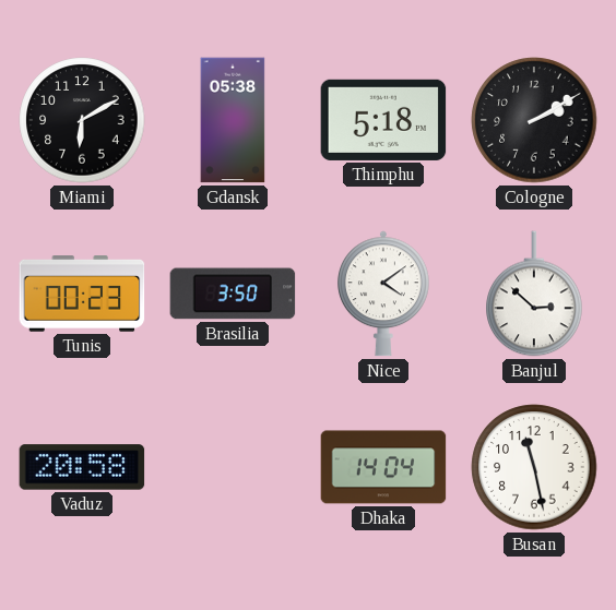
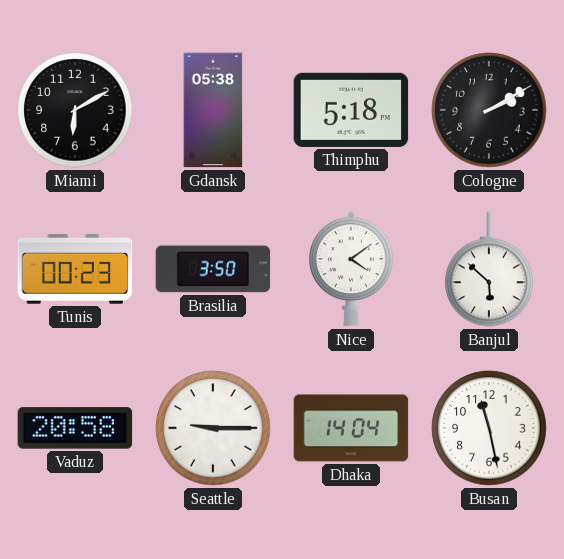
Banjul: 2:52 -> 5:52 (489, 269)
Seattle: none -> 9:15 (213, 428)
